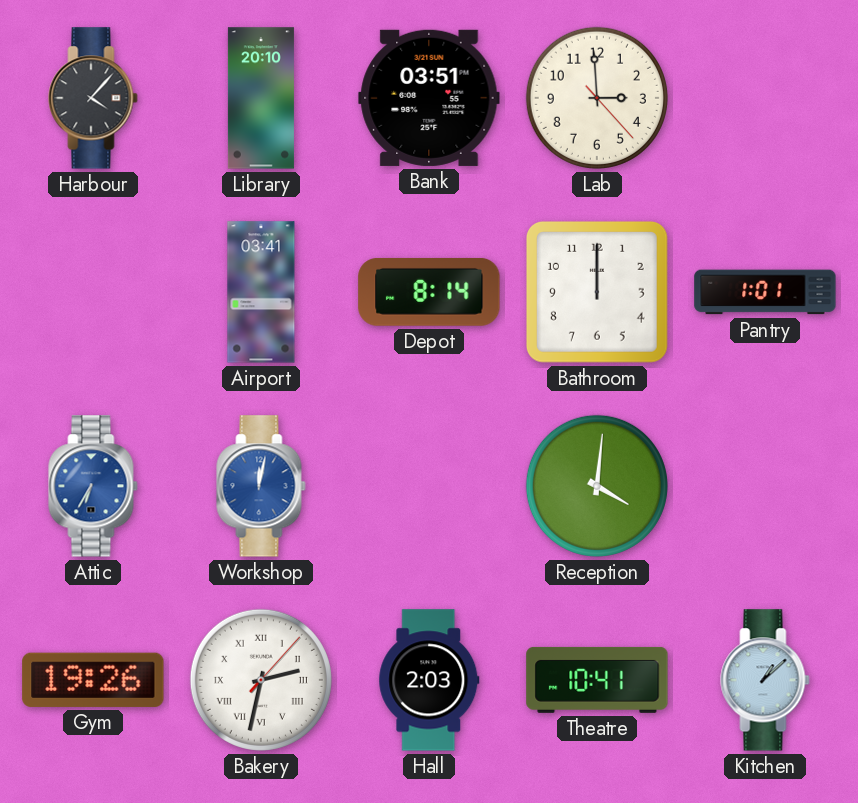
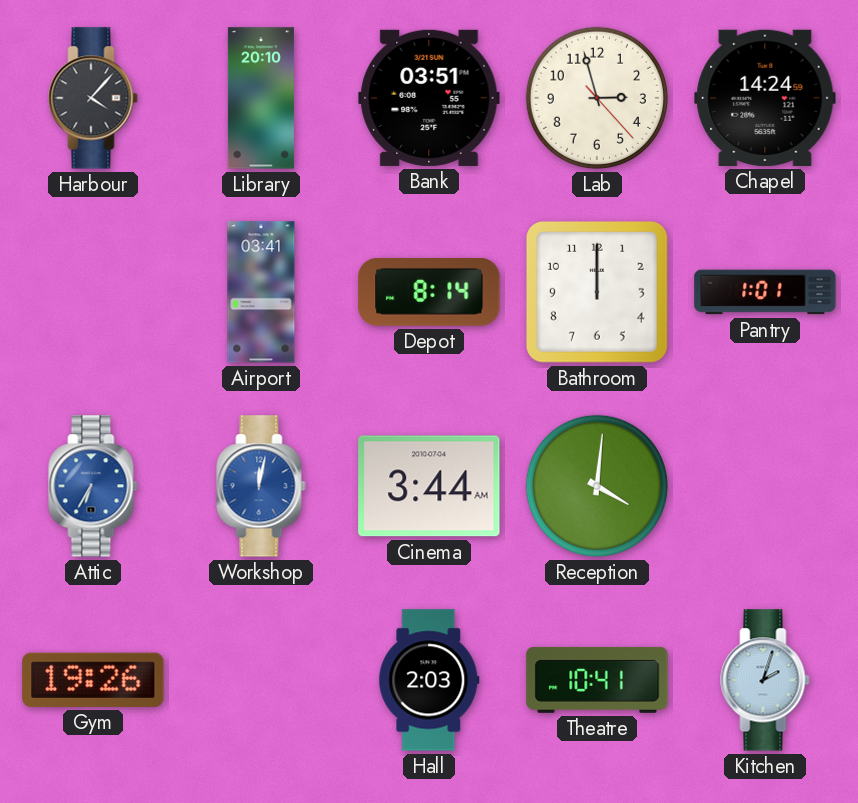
Lab: 2:59 -> 2:57 (597, 98)
Chapel: none -> 14:24 (765, 98)
Cinema: none -> 3:44 (429, 486)
Bakery: 2:32 -> none (261, 680)
Kitchen: 1:08 -> 2:03 (765, 680)
